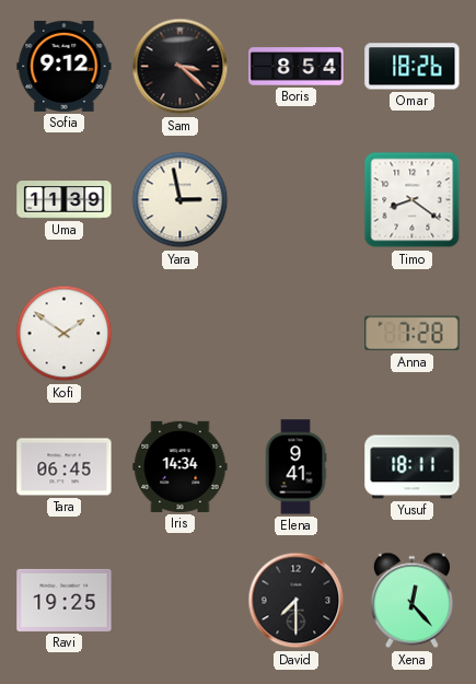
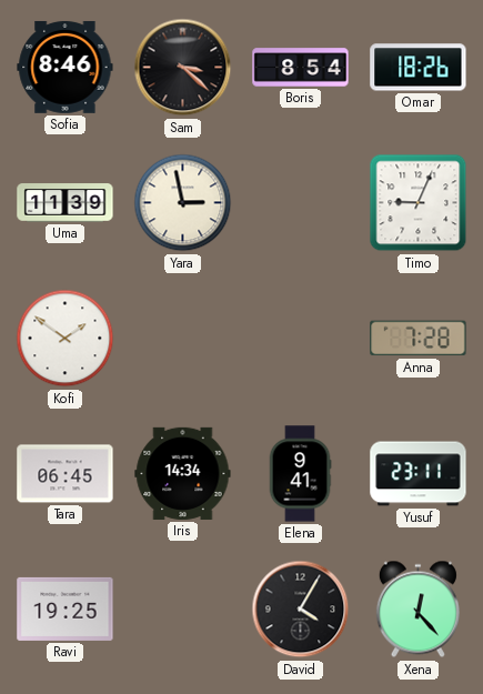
Sofia: 9:12 -> 8:46 (66, 67)
Timo: 8:21 -> 9:04 (419, 203)
Yusuf: 18:11 -> 23:11 (419, 474)
David: 7:30 -> 4:05 (301, 610)
